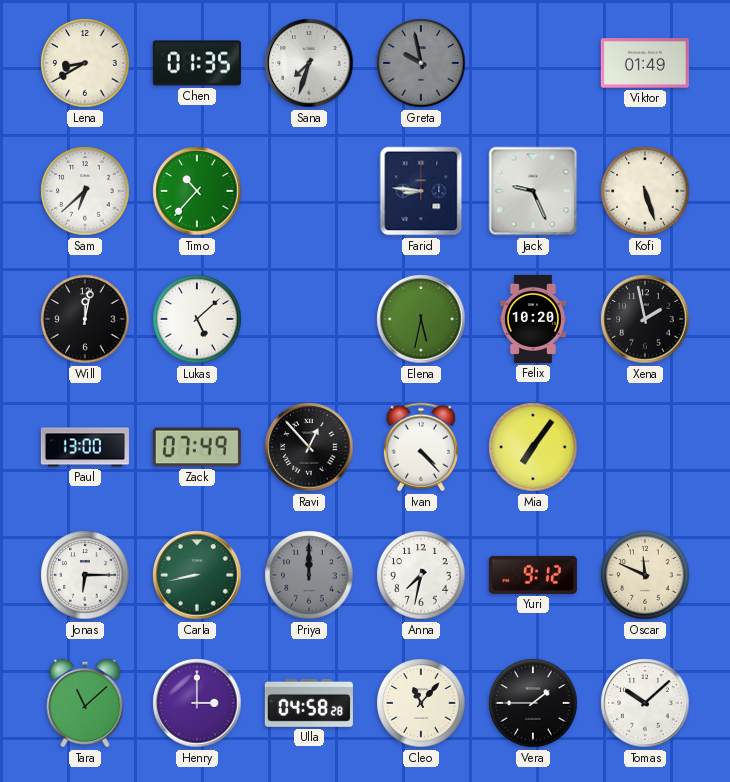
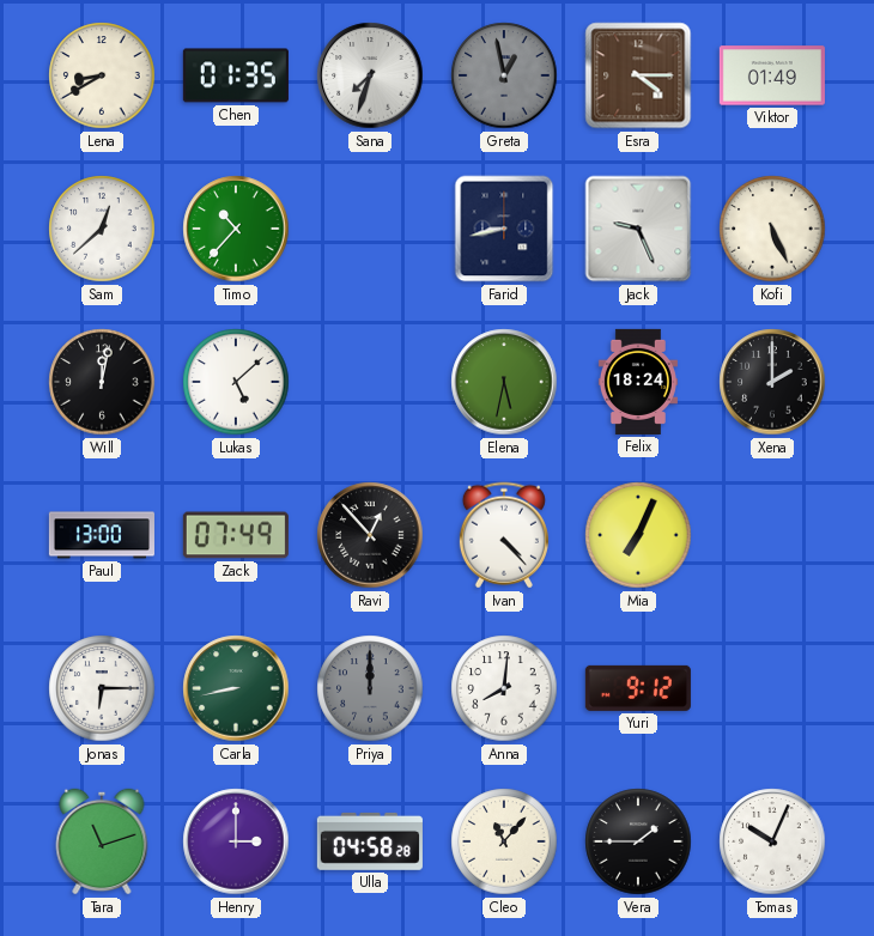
Greta: 9:58 -> 12:58 (504, 75)
Esra: none -> 4:15 (638, 75)
Sam: 6:38 -> 12:38 (102, 229)
Farid: 8:46 -> 8:43 (504, 229)
Kofi: 5:27 -> 5:26 (772, 229)
Felix: 10:20 -> 18:24 (638, 382)
Xena: 1:58 -> 2:00 (772, 382)
Mia: 7:06 -> 7:04 (638, 535)
Anna: 7:32 -> 8:01 (504, 688)
Oscar: 11:49 -> none (645, 575)
Tara: 11:08 -> 11:12 (102, 841)
Tomas: 10:08 -> 10:04 (772, 841)
